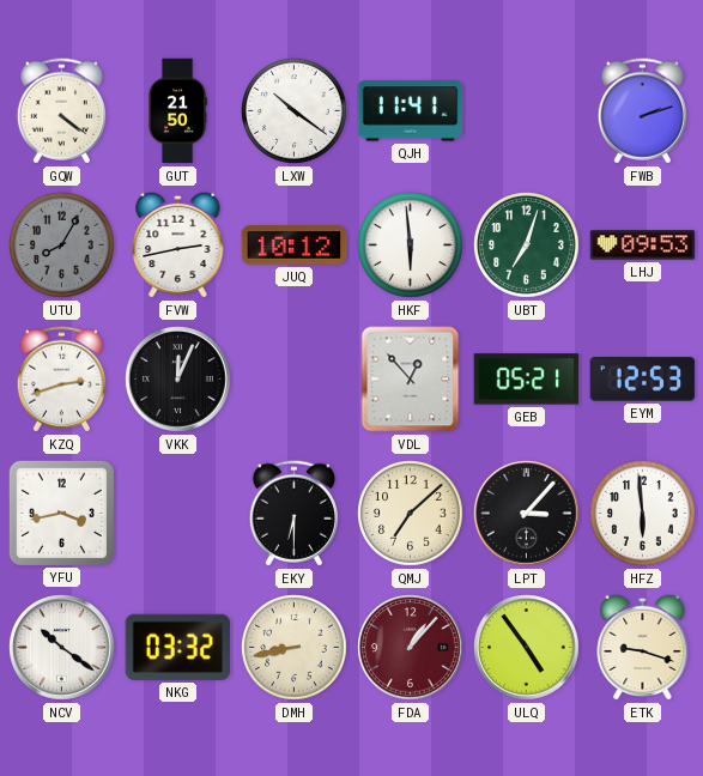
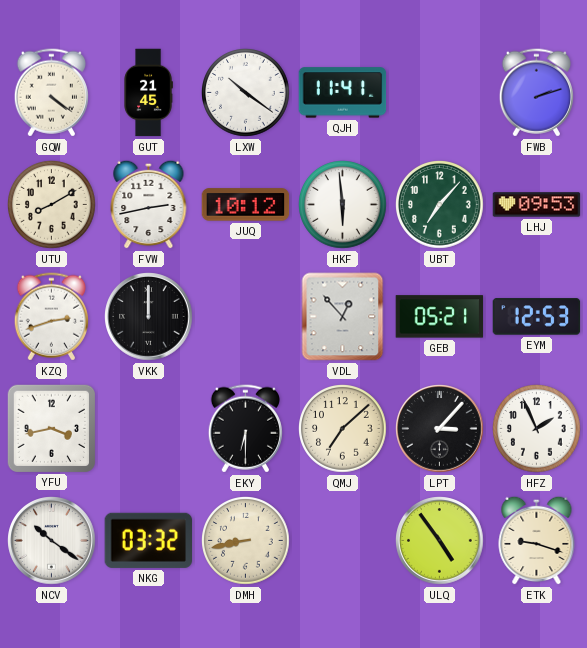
GUT: 21:50 -> 21:45 (148, 93)
UTU: 8:05 -> 8:10 (52, 205)
UTU dial: grey -> cream (52, 205)
UBT: 7:03 -> 7:07 (440, 205)
VKK: 12:04 -> 12:00 (149, 317)
HFZ: 5:59 -> 1:56 (537, 429)
FDA: 1:07 -> none (411, 648)
